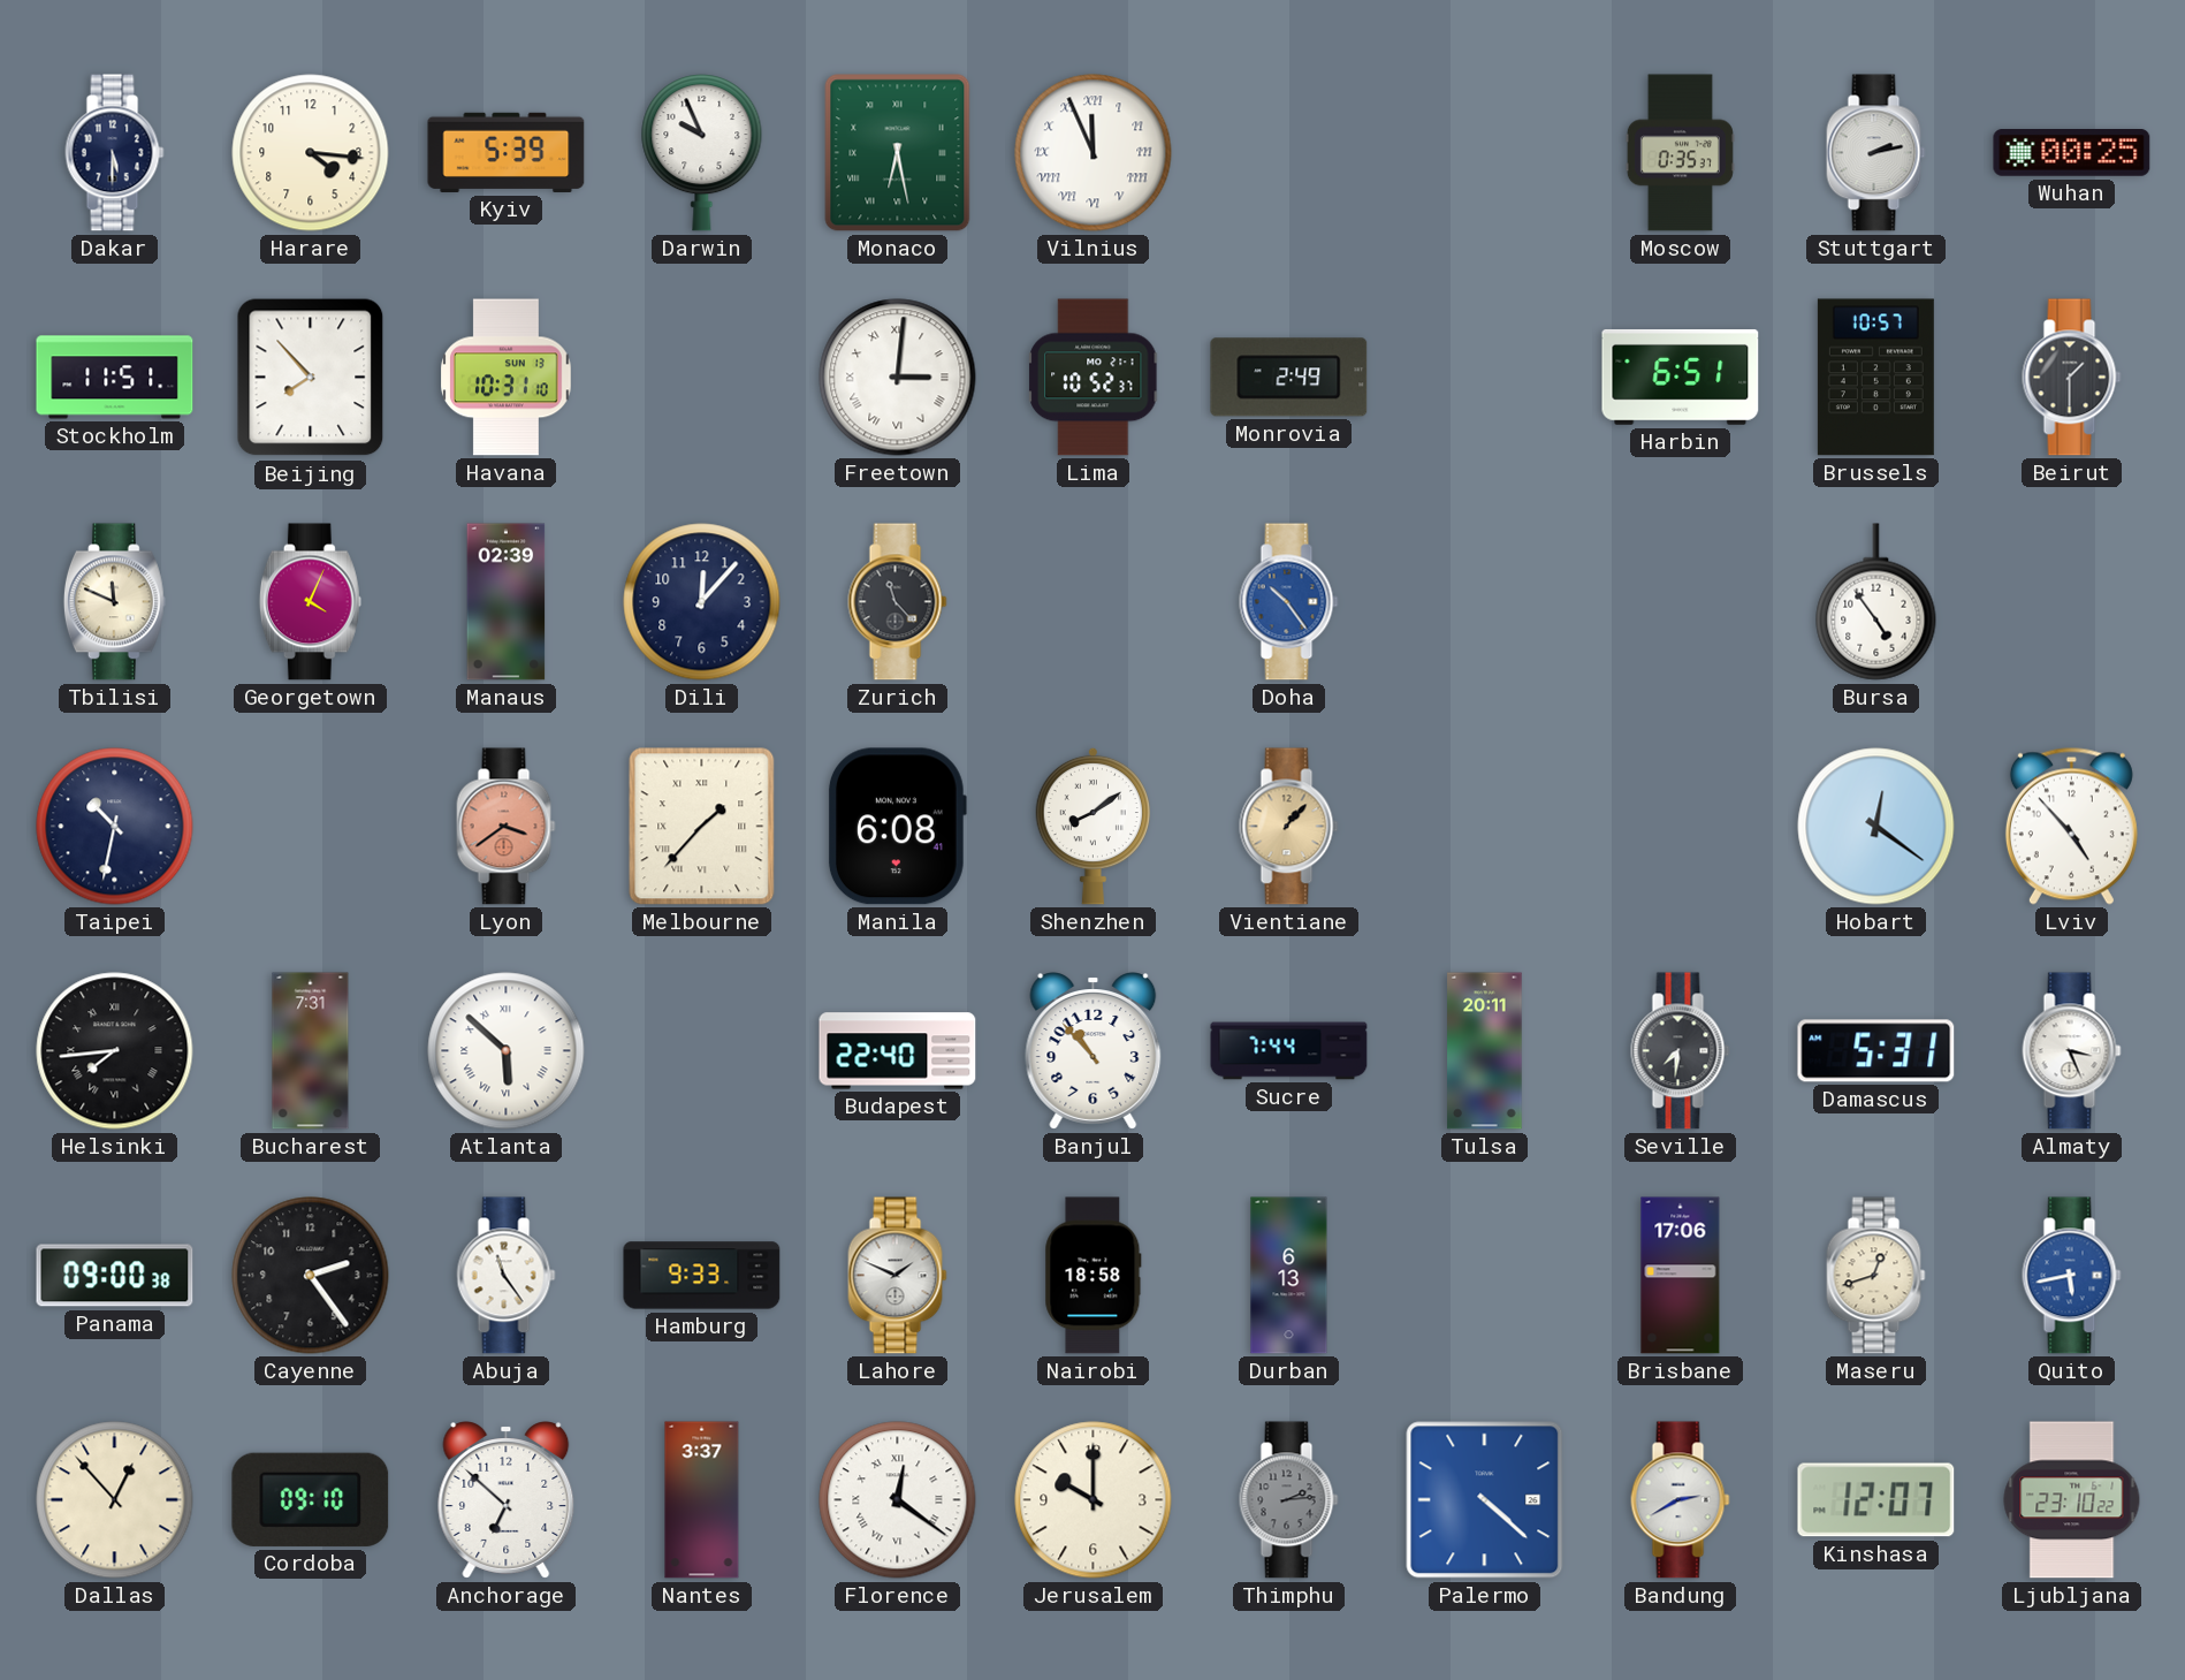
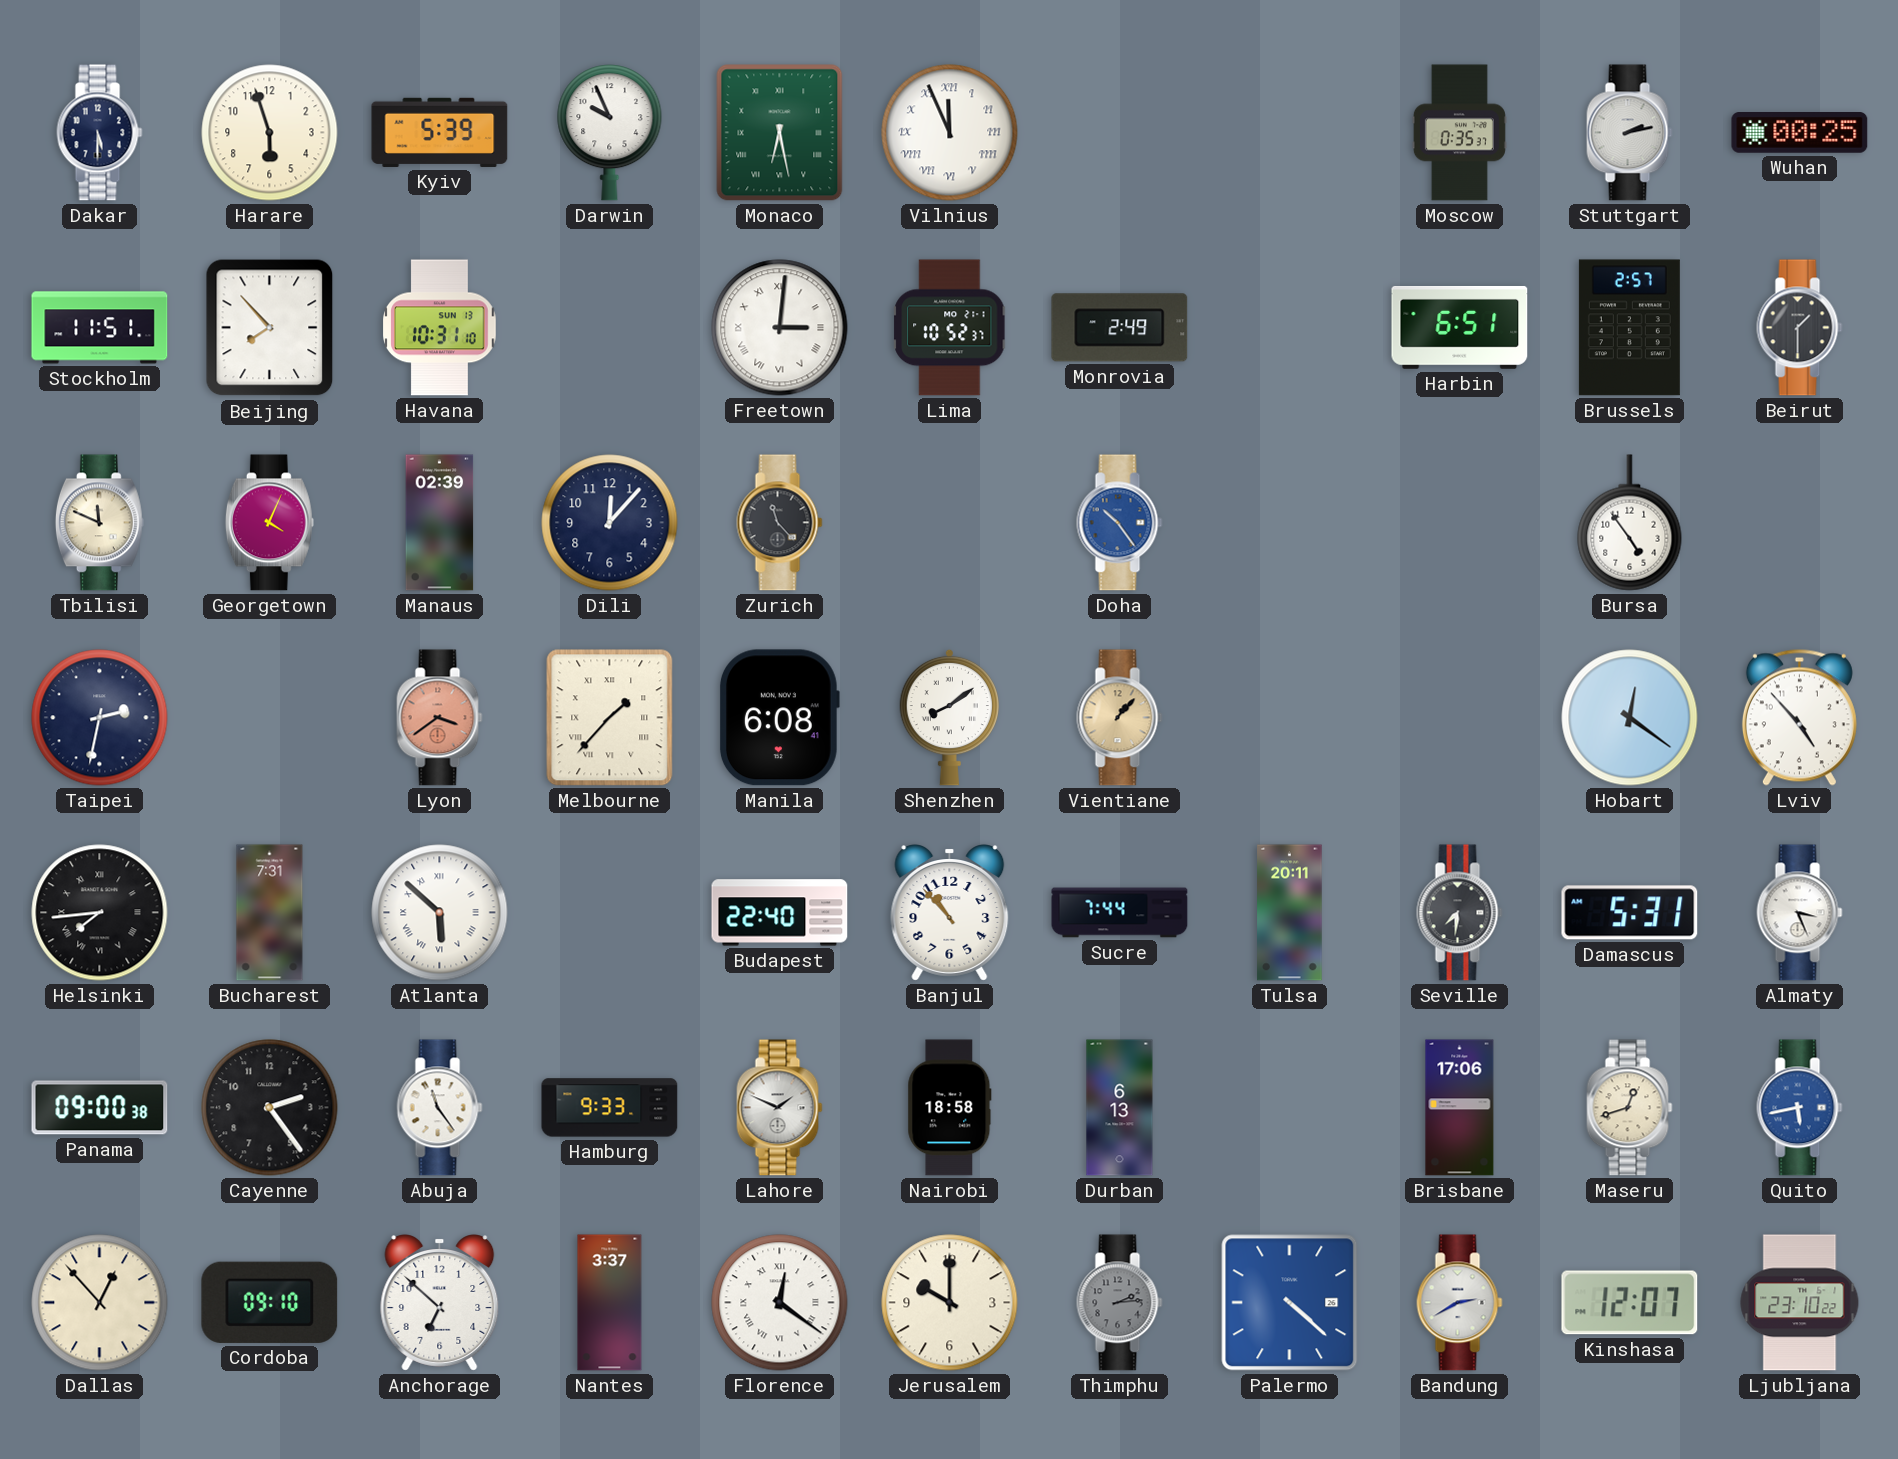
Harare: 4:16 -> 5:57 (270, 133)
Brussels: 10:57 -> 2:57 (1629, 328)
Taipei: 10:32 -> 2:32 (100, 718)
